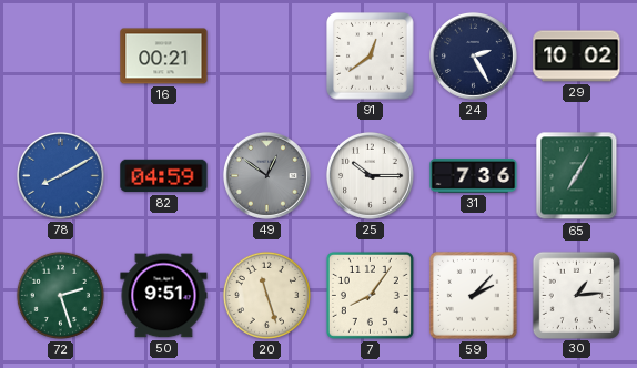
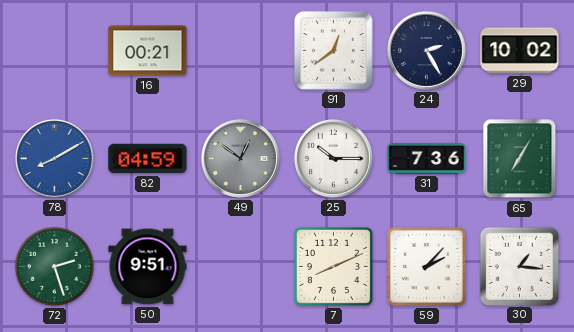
20: 11:27 -> none (266, 295)
7: 8:06 -> 8:11 (333, 266)
30: 1:14 -> 1:16 (519, 266)
